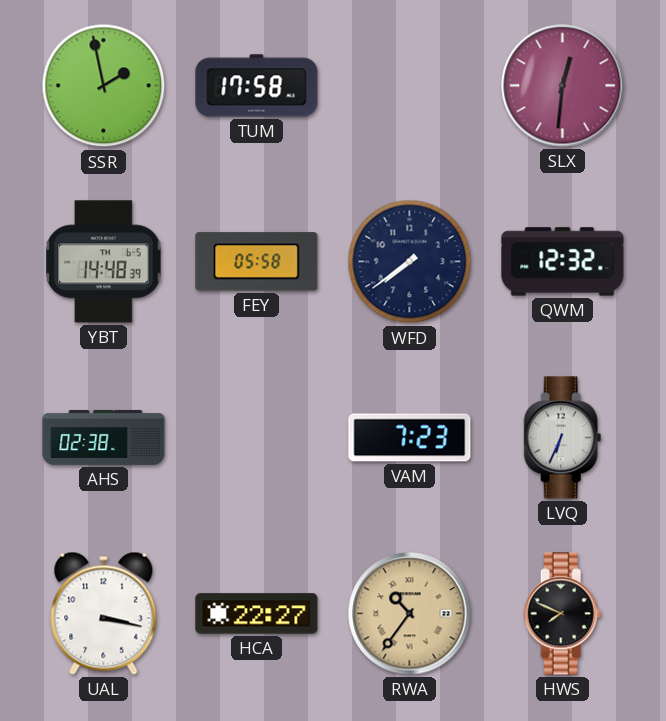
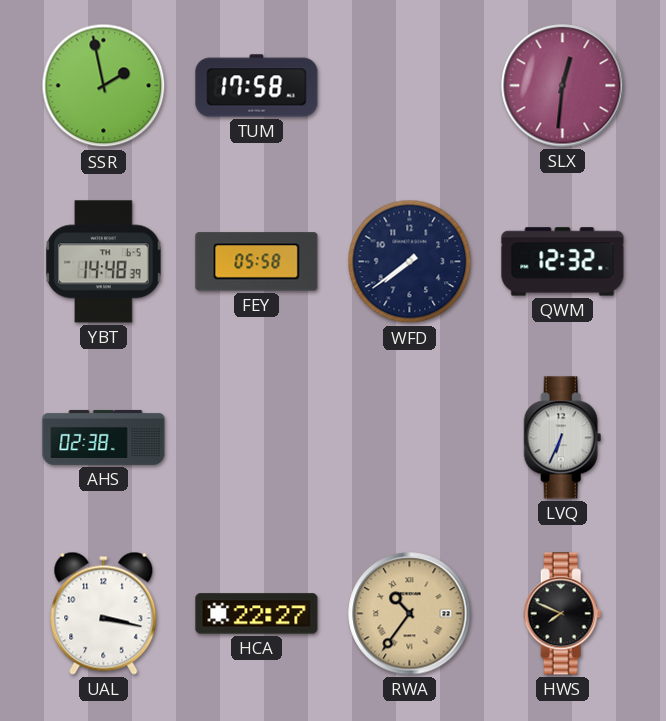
VAM: 7:23 -> none (410, 438)
